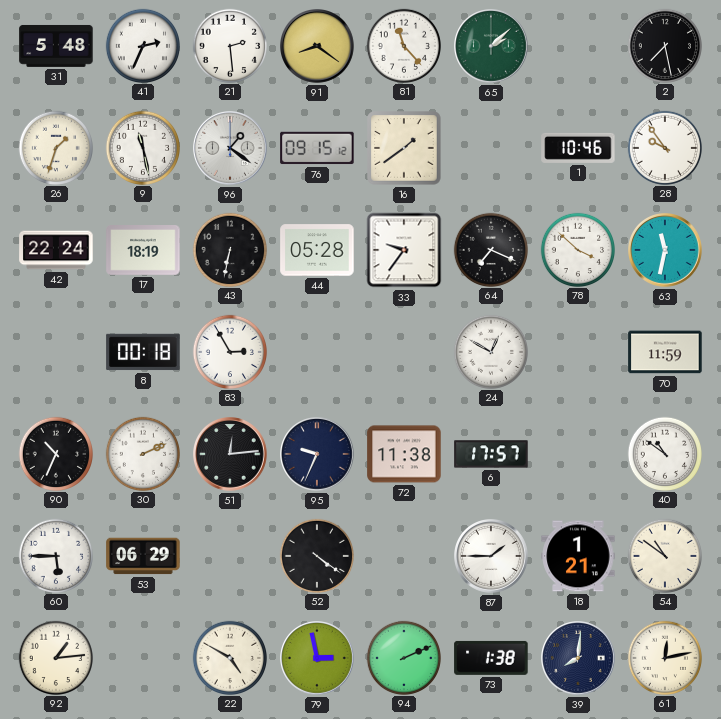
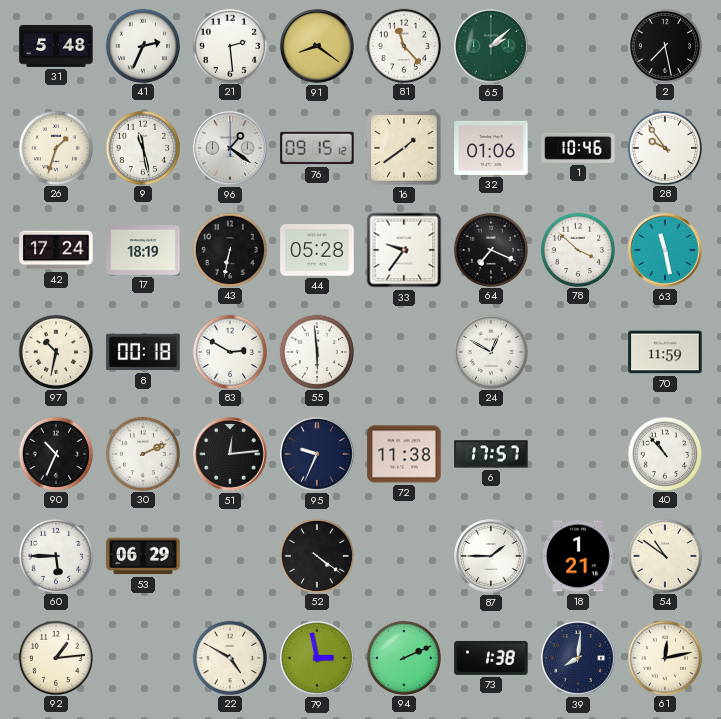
32: none -> 01:06 (491, 148)
42: 22:24 -> 17:24 (56, 250)
63: 11:32 -> 11:28 (666, 251)
97: none -> 10:32 (55, 351)
83: 2:55 -> 2:50 (229, 351)
55: none -> 5:59 (316, 351)
40: 10:51 -> 10:53 (664, 453)
